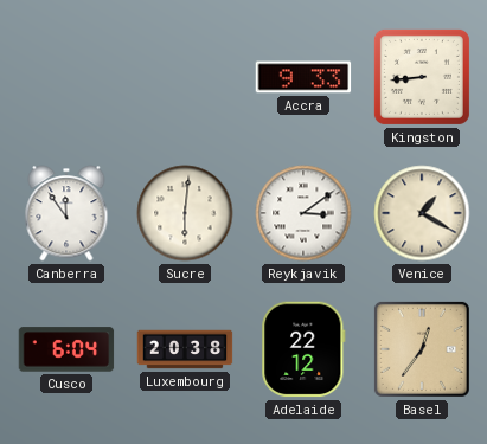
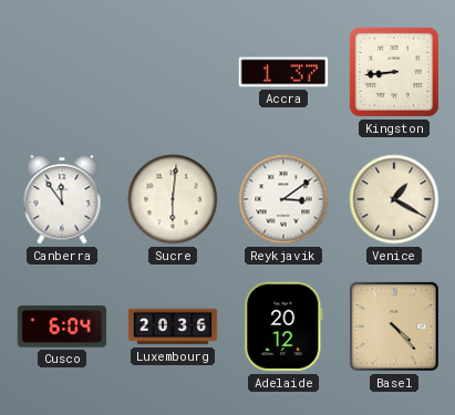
Accra: 9:33 -> 1:37 (283, 72)
Luxembourg: 20:38 -> 20:36 (173, 326)
Adelaide: 22:12 -> 20:12 (283, 326)
Basel: 12:36 -> 4:23 (394, 326)
